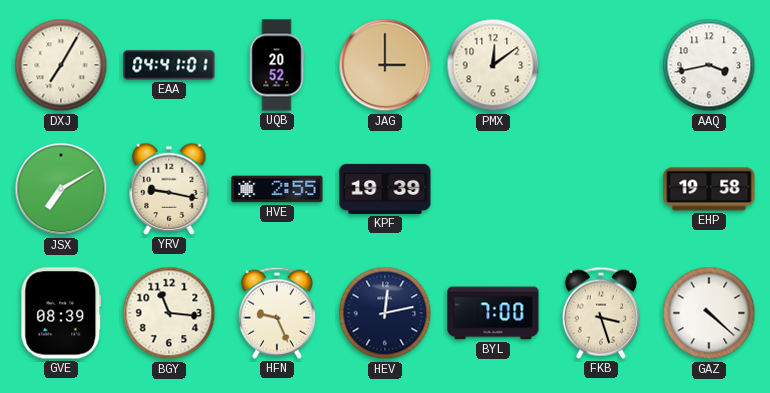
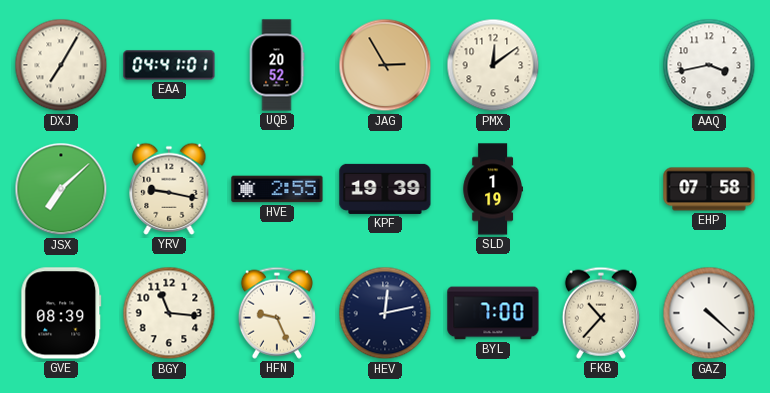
JAG: 3:00 -> 2:55 (385, 65)
JSX: 7:10 -> 7:08 (61, 189)
SLD: none -> 1:19 (492, 189)
EHP: 19:58 -> 07:58 (709, 189)
FKB: 3:27 -> 10:37 (601, 313)
